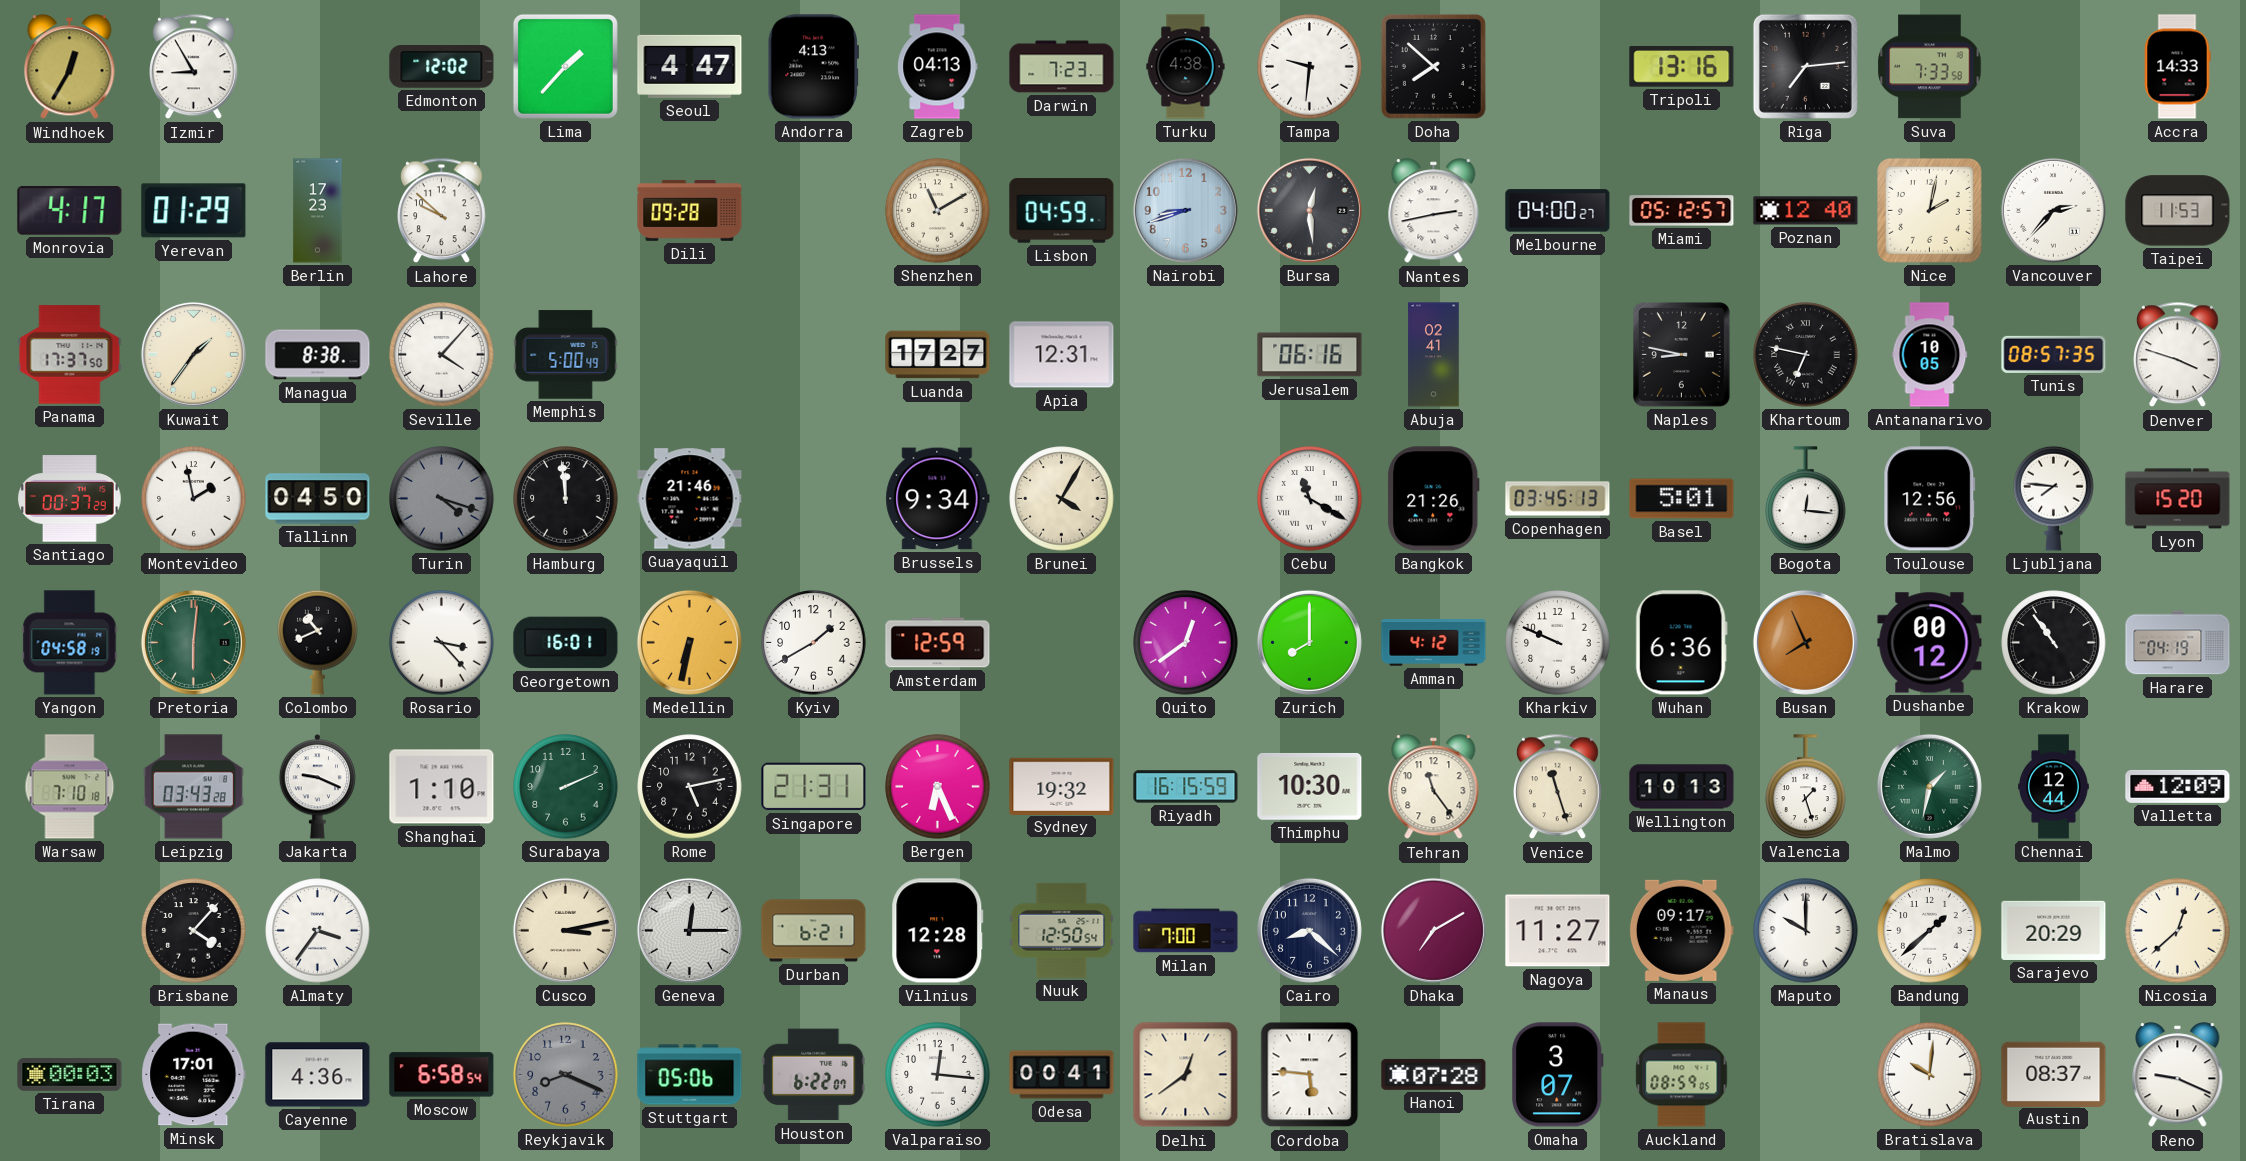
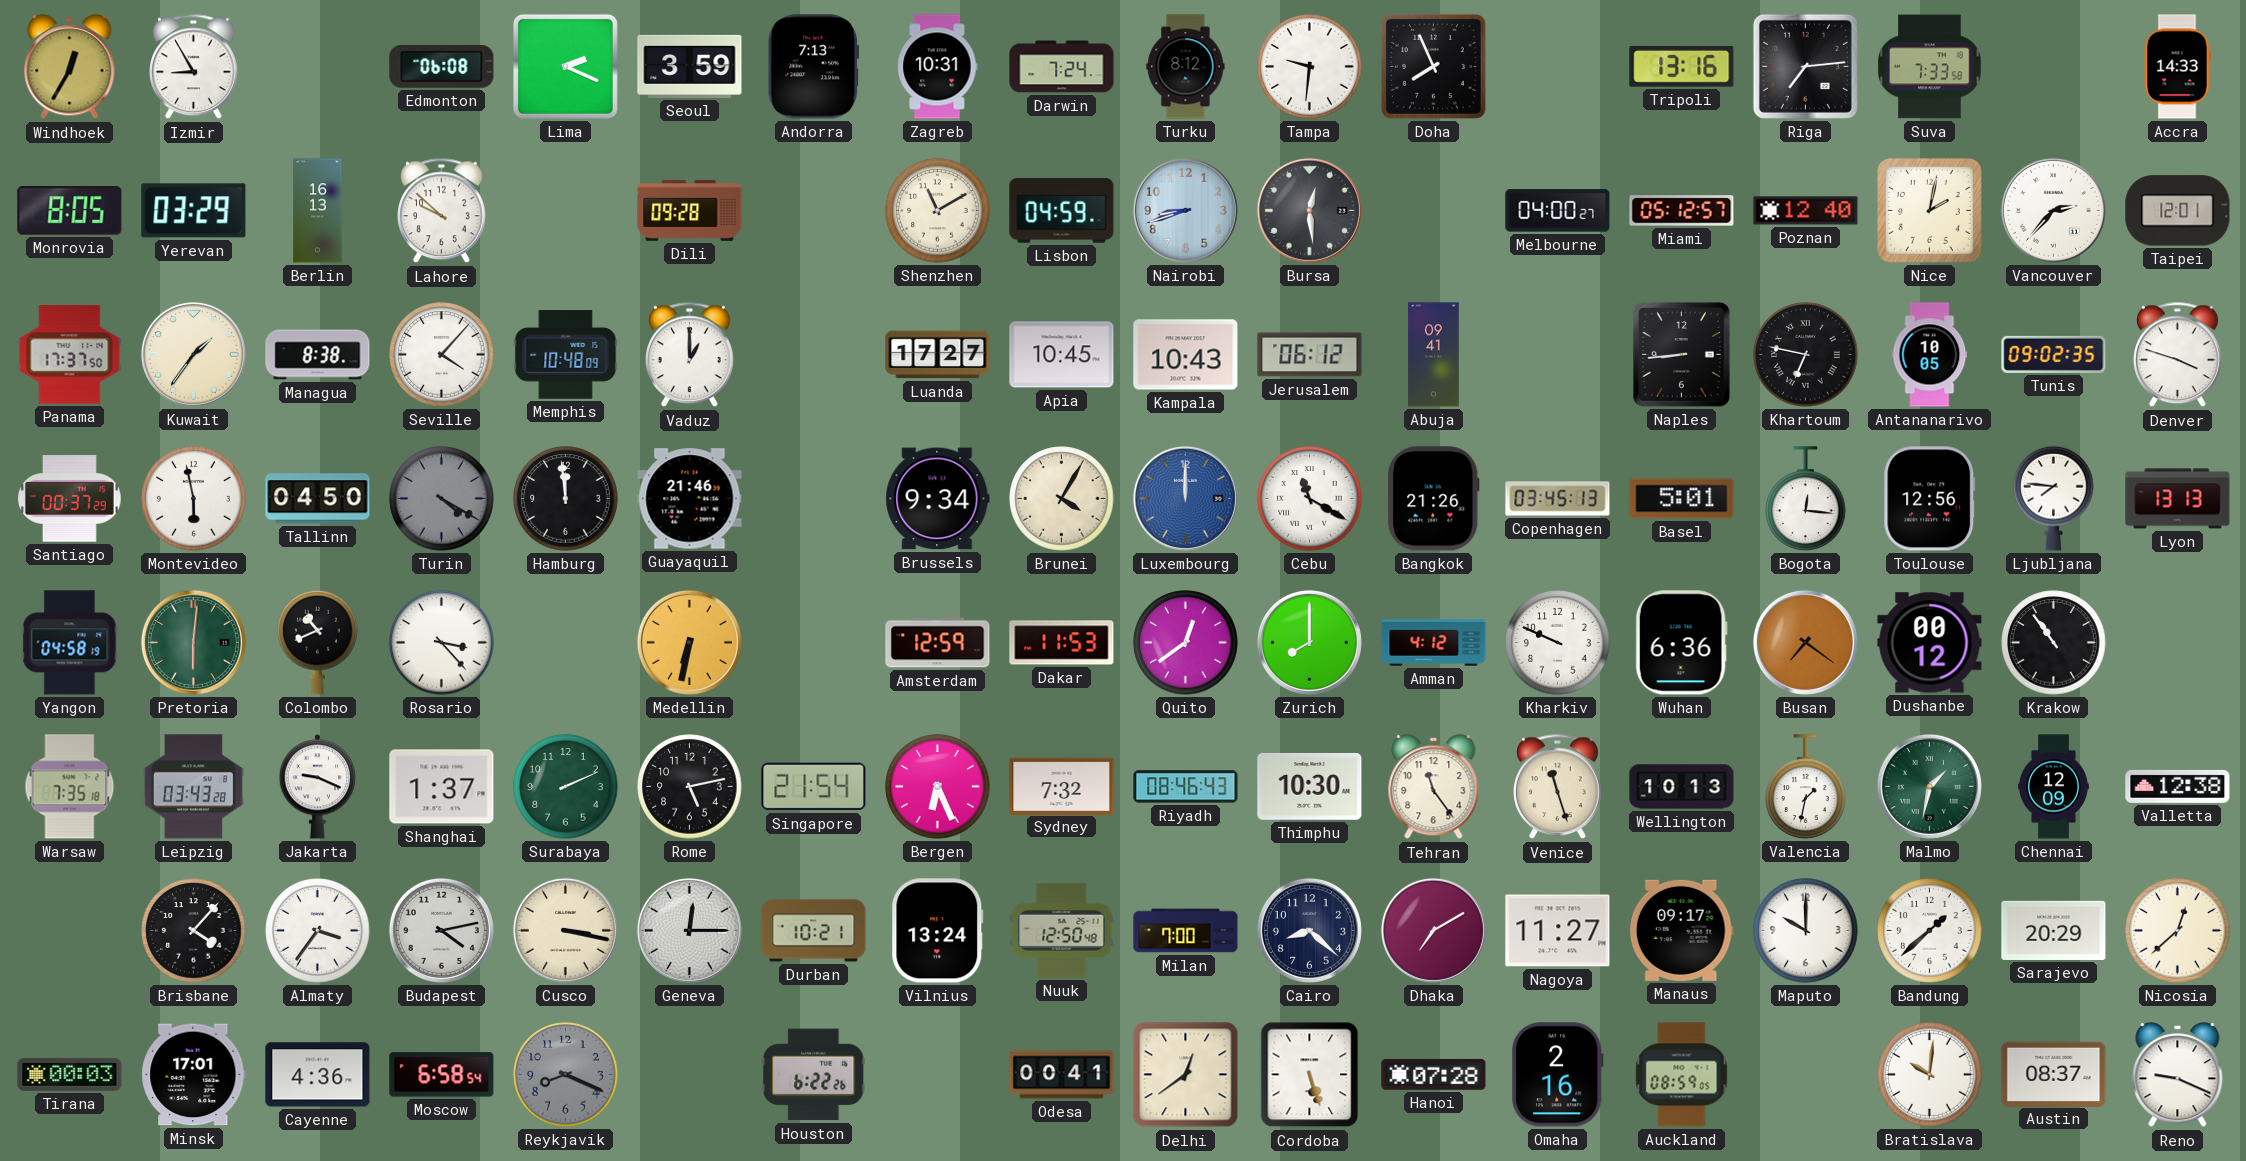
Edmonton: 12:02 -> 06:08 (442, 67)
Lima: 1:37 -> 2:19 (565, 66)
Seoul: 4:47 -> 3:59 (690, 66)
Andorra: 4:13 -> 7:13 (813, 67)
Zagreb: 04:13 -> 10:31 (938, 67)
Darwin: 7:23 -> 7:24 (1062, 67)
Turku: 4:38 -> 8:12 (1186, 67)
Doha: 7:52 -> 7:56 (1433, 66)
Monrovia: 4:17 -> 8:05 (70, 211)
Yerevan: 01:29 -> 03:29 (194, 211)
Berlin: 17:23 -> 16:13 (318, 211)
Nantes: 2:43 -> none (1434, 211)
Taipei: 11:53 -> 12:01 (2178, 211)
Memphis: 5:00 -> 10:48 (566, 355)
Vaduz: none -> 1:00 (690, 355)
Apia: 12:31 -> 10:45 (1062, 355)
Kampala: none -> 10:43 (1186, 355)
Jerusalem: 06:16 -> 06:12 (1310, 355)
Abuja: 02:41 -> 09:41 (1434, 355)
Naples: 8:47 -> 8:44 (1682, 355)
Tunis: 08:57 -> 09:02 (2054, 354)
Montevideo: 1:58 -> 5:58 (194, 499)
Turin: 4:18 -> 4:20 (442, 499)
Luxembourg: none -> 12:00 (1185, 498)
Lyon: 15:20 -> 13:13 (2178, 499)
Georgetown: 16:01 -> none (566, 643)
Kyiv: 1:40 -> none (814, 643)
Dakar: none -> 11:53 (1062, 643)
Busan: 7:56 -> 7:21 (1805, 642)
Harare: 04:19 -> none (2178, 643)
Warsaw: 7:10 -> 7:35 (70, 787)
Shanghai: 1:10 -> 1:37 (442, 787)
Singapore: 21:31 -> 21:54 (814, 787)
Sydney: 19:32 -> 7:32 (1062, 786)
Riyadh: 16:15 -> 08:46 (1186, 787)
Valencia: 1:27 -> 1:32 (1806, 787)
Chennai: 12:44 -> 12:09 (2054, 787)
Valletta: 12:09 -> 12:38 (2178, 786)
Budapest: none -> 4:13 (441, 930)
Cusco: 3:13 -> 3:17 (565, 930)
Durban: 6:21 -> 10:21 (814, 931)
Vilnius: 12:28 -> 13:24 (938, 931)
Nuuk: 12:50:54 -> 12:50:48 (1062, 930)
Stuttgart: 05:06 -> none (690, 1075)
Houston: 6:22:07 -> 6:22:26 (814, 1075)
Valparaiso: 12:16 -> none (938, 1075)
Cordoba: 5:46 -> 5:27 (1310, 1075)
Omaha: 3:07 -> 2:16 (1557, 1075)
